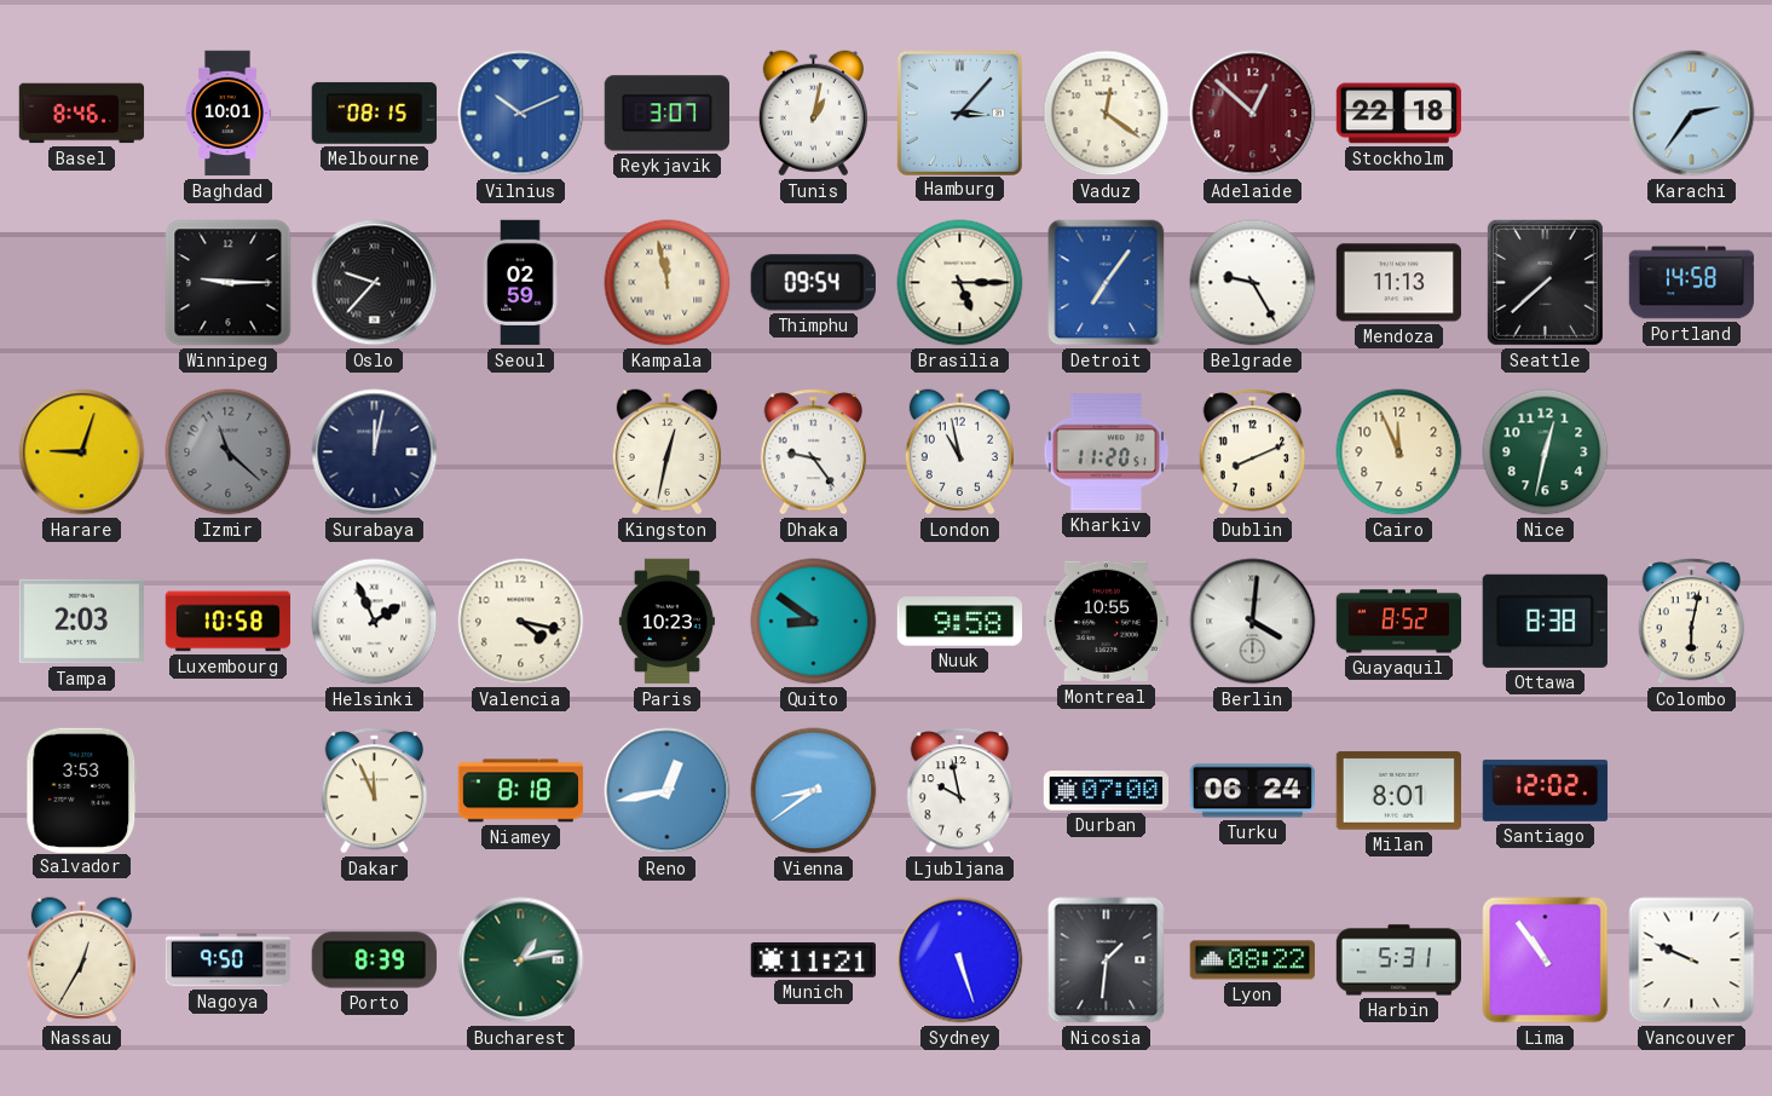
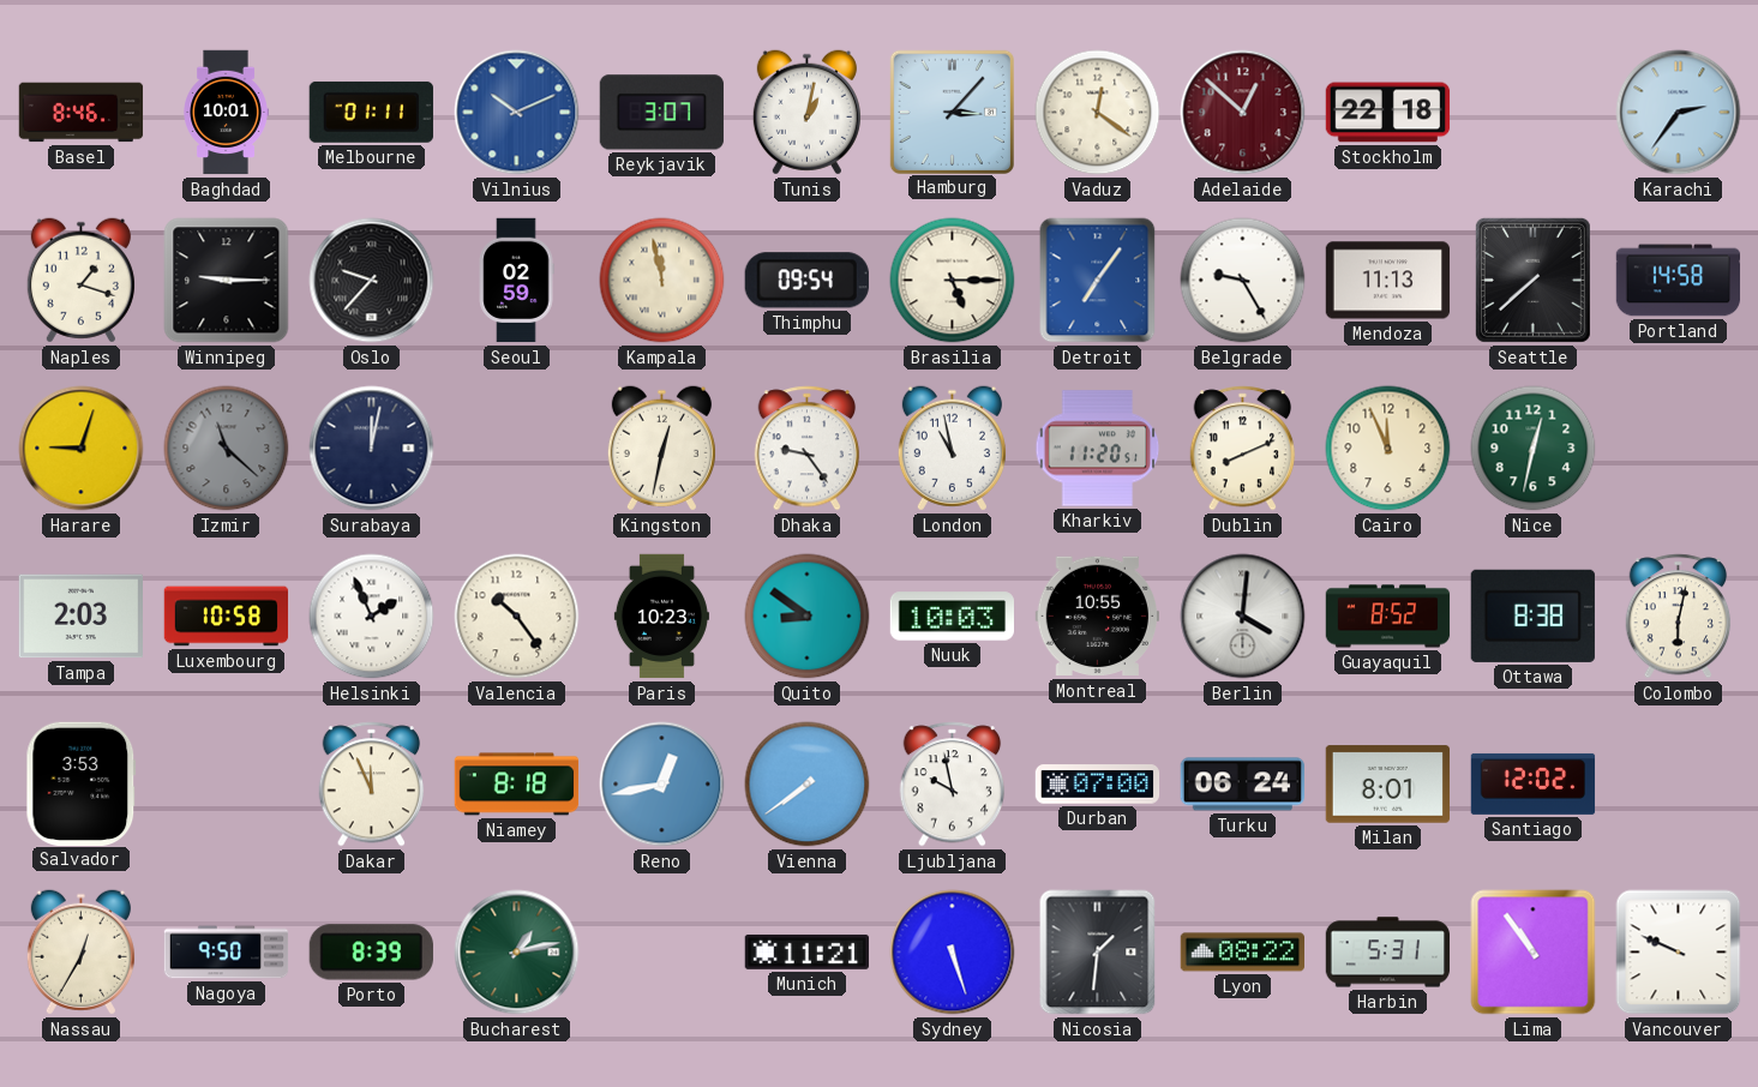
Melbourne: 08:15 -> 01:11 (371, 112)
Naples: none -> 1:18 (80, 281)
Valencia: 4:17 -> 10:24 (517, 617)
Nuuk: 9:58 -> 10:03 (953, 617)
Vienna: 8:39 -> 7:39 (808, 785)
